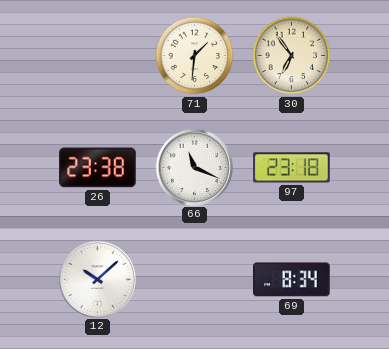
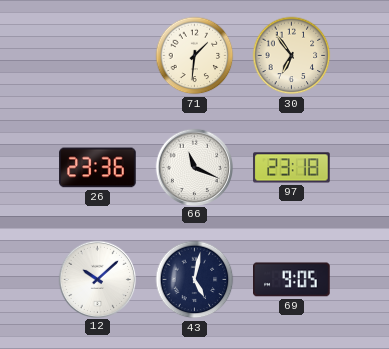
26: 23:38 -> 23:36 (98, 168)
43: none -> 5:02 (195, 280)
69: 8:34 -> 9:05 (292, 280)
